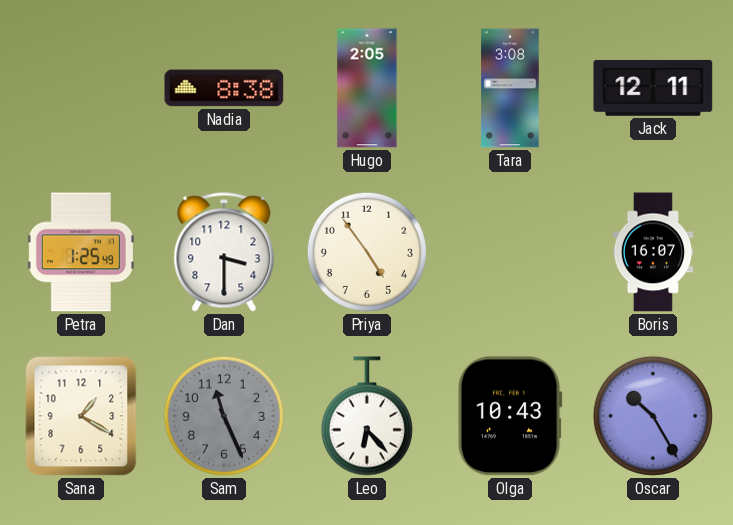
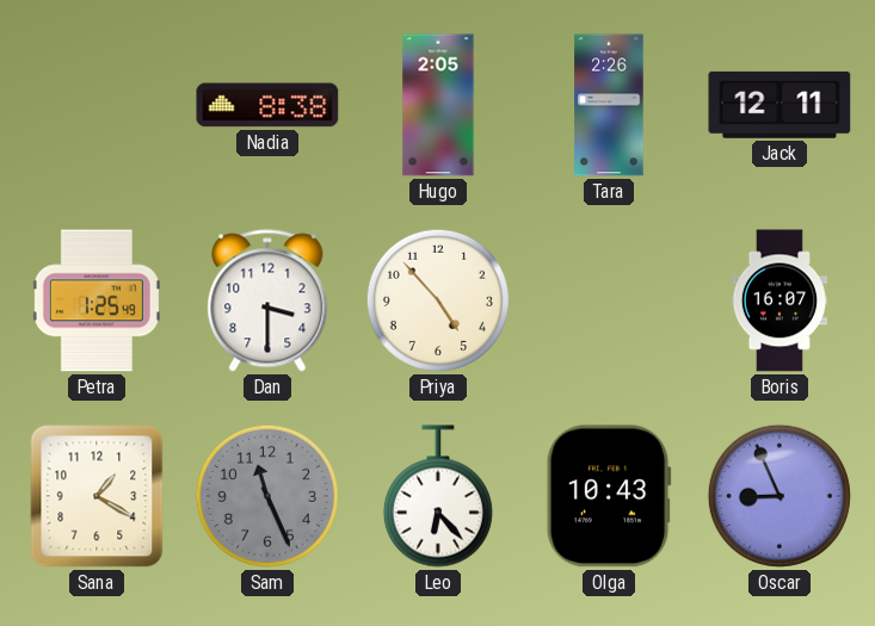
Tara: 3:08 -> 2:26 (609, 105)
Priya: 4:54 -> 4:53 (438, 300)
Oscar: 10:25 -> 8:56 (780, 496)
